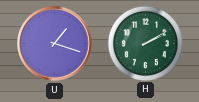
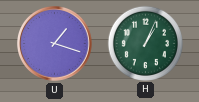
H: 2:10 -> 1:04 (145, 43)
